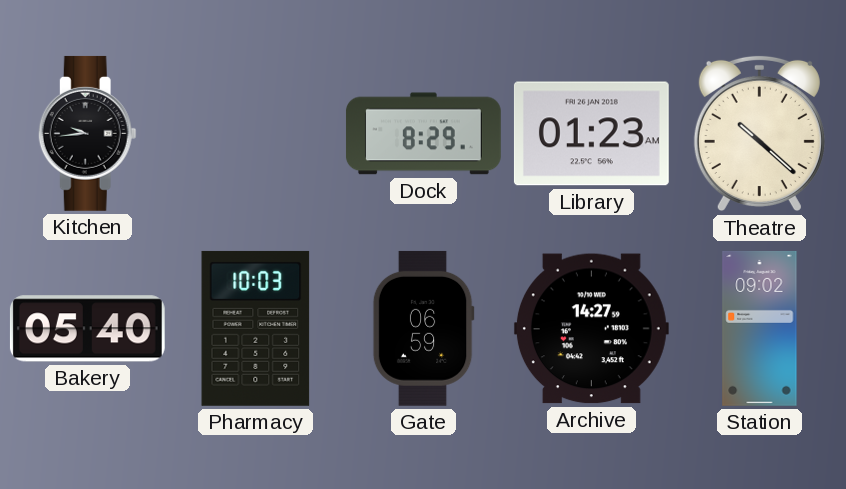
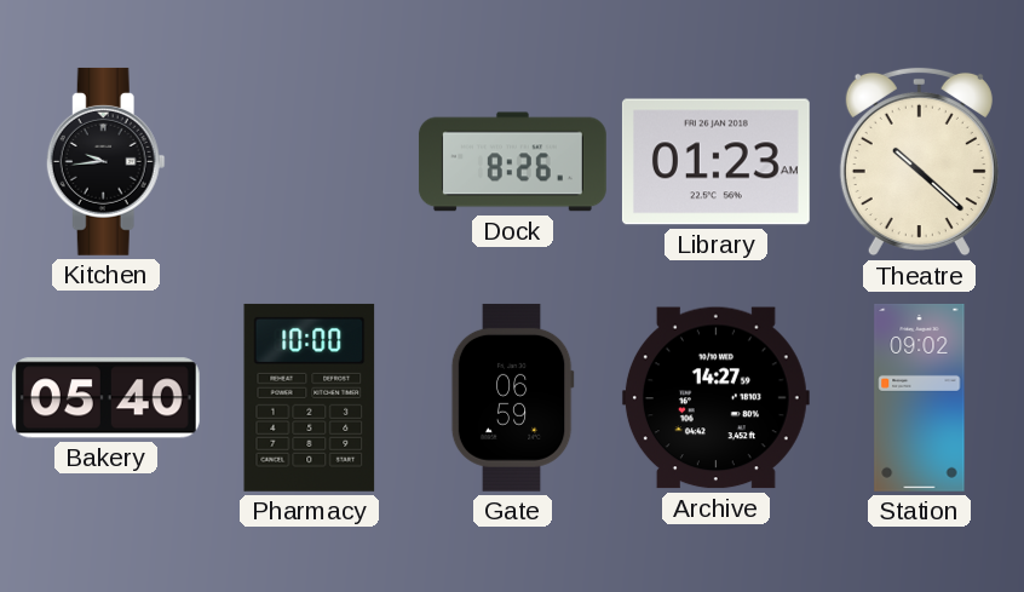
Dock: 8:29 -> 8:26 (512, 162)
Pharmacy: 10:03 -> 10:00 (310, 397)
